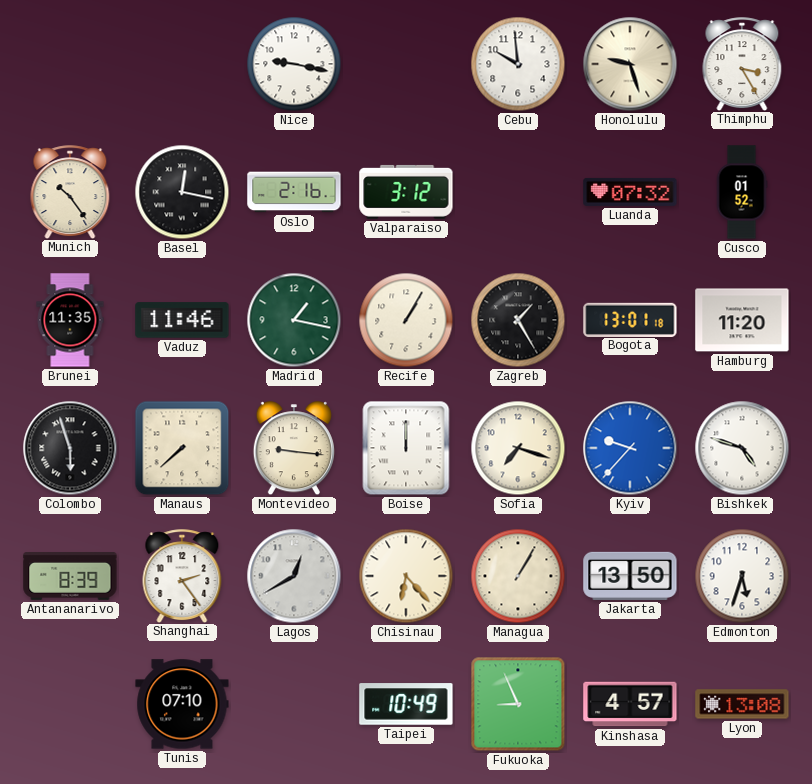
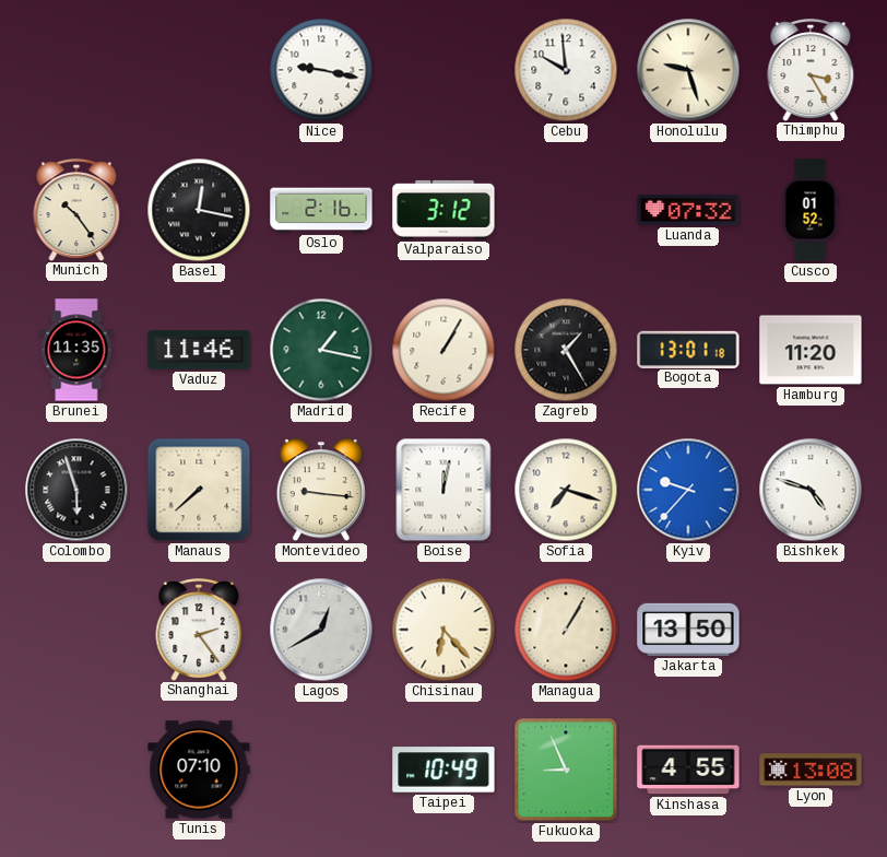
Boise: 12:00 -> 12:02 (443, 490)
Antananarivo: 8:39 -> none (70, 577)
Edmonton: 5:33 -> none (742, 576)
Kinshasa: 4:57 -> 4:55 (688, 770)
